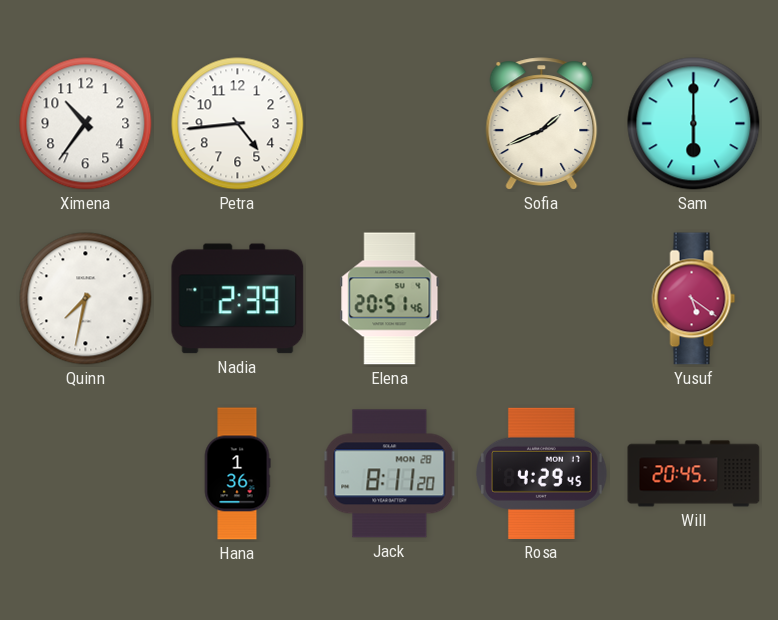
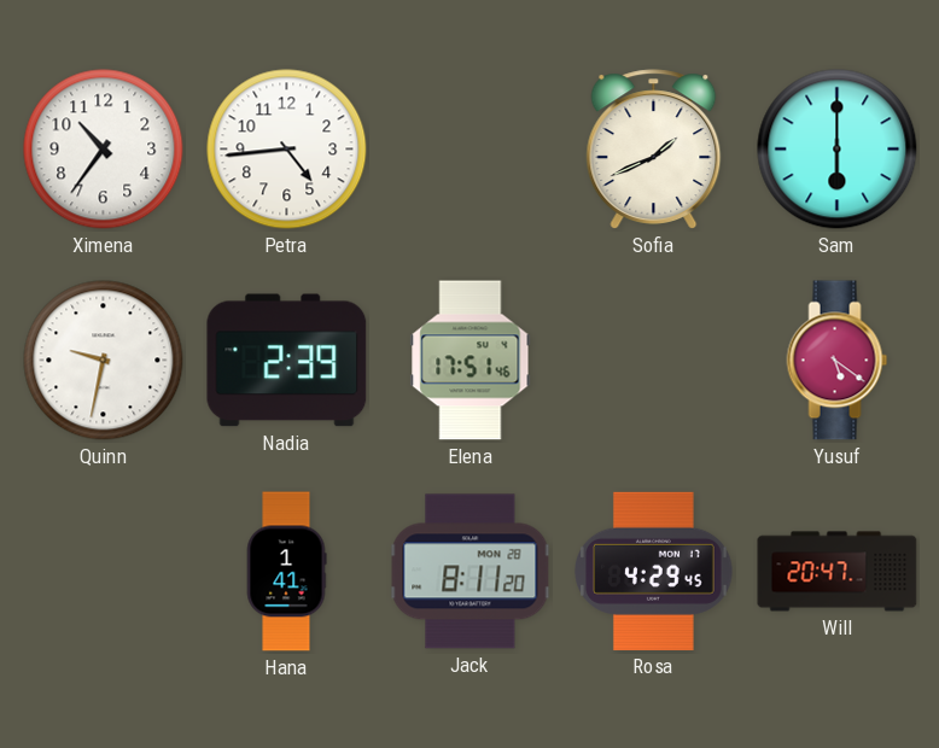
Quinn: 7:32 -> 9:32 (104, 361)
Elena: 20:51 -> 17:51 (471, 361)
Hana: 1:36 -> 1:41 (286, 572)
Will: 20:45 -> 20:47 (838, 572)
